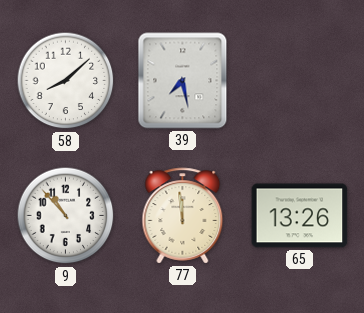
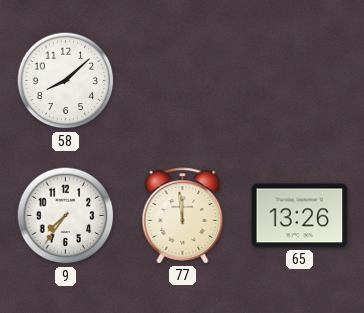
39: 7:28 -> none (183, 81)
9: 10:53 -> 7:36 (66, 216)
